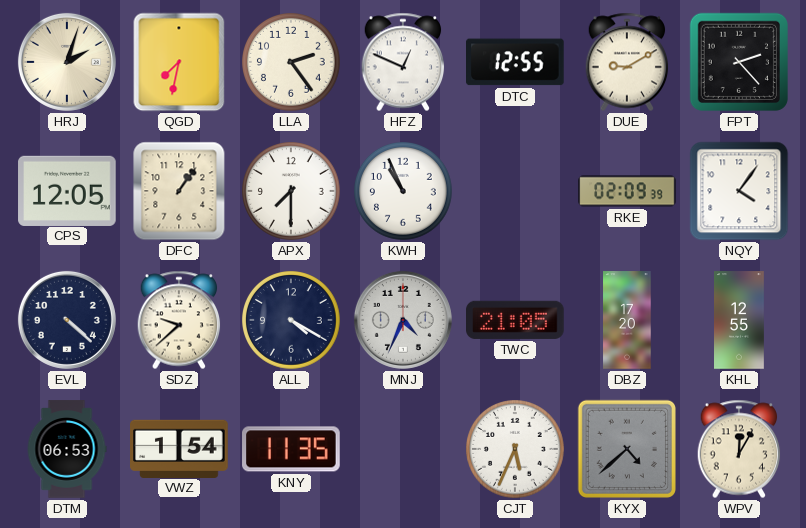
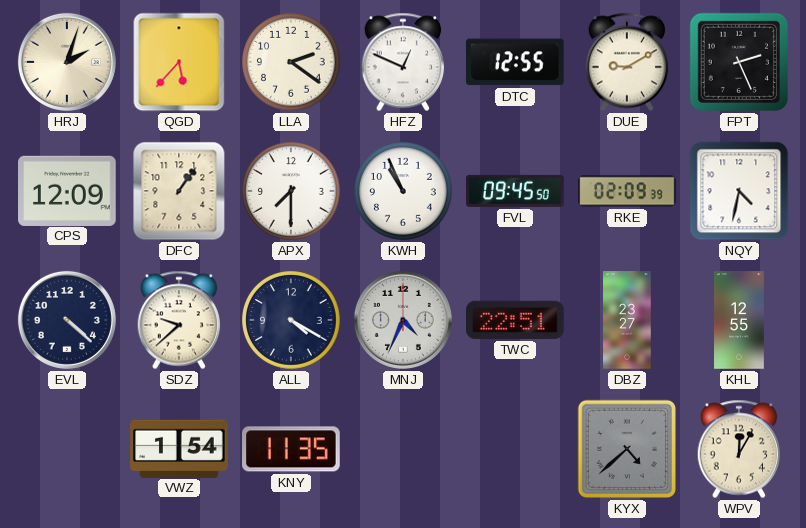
QGD: 7:32 -> 5:37 (179, 62)
LLA: 2:24 -> 2:21 (292, 63)
FPT: 2:23 -> 2:26 (739, 62)
CPS: 12:05 -> 12:09 (67, 190)
FVL: none -> 09:45 (515, 191)
NQY: 4:06 -> 4:32 (739, 191)
TWC: 21:05 -> 22:51 (516, 320)
DBZ: 17:20 -> 23:27 (627, 320)
DTM: 06:53 -> none (67, 449)
CJT: 5:34 -> none (516, 450)
